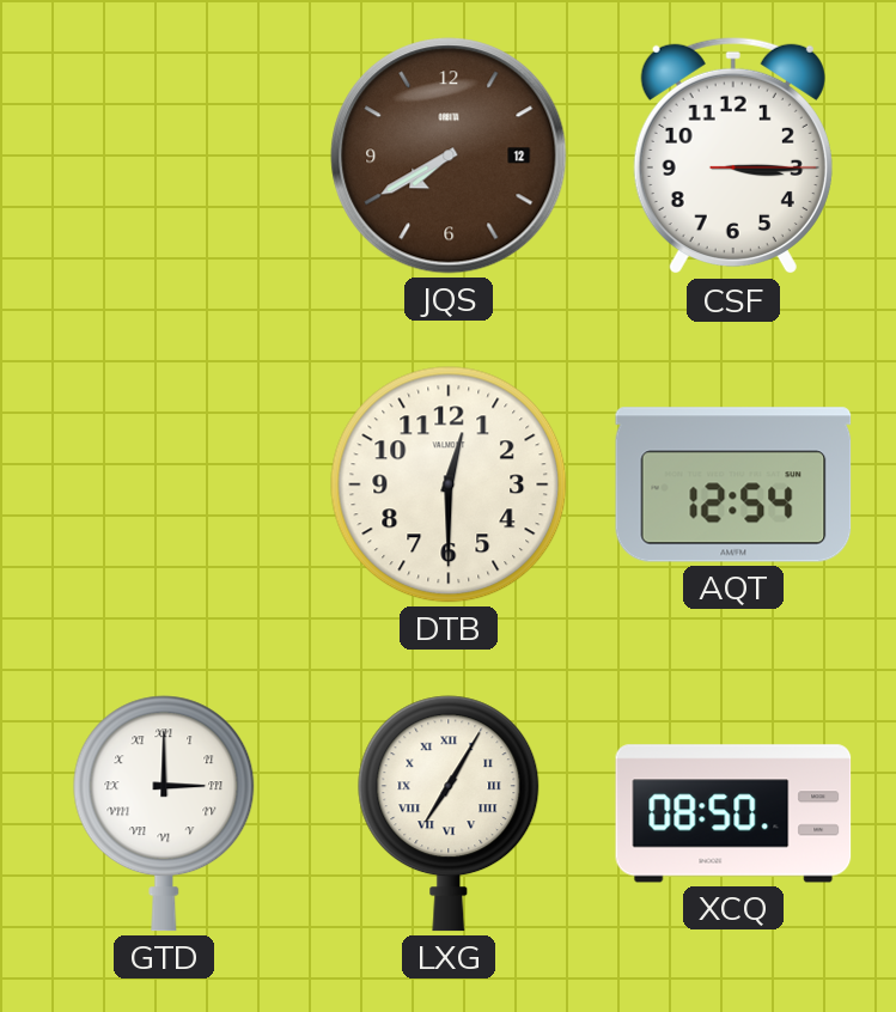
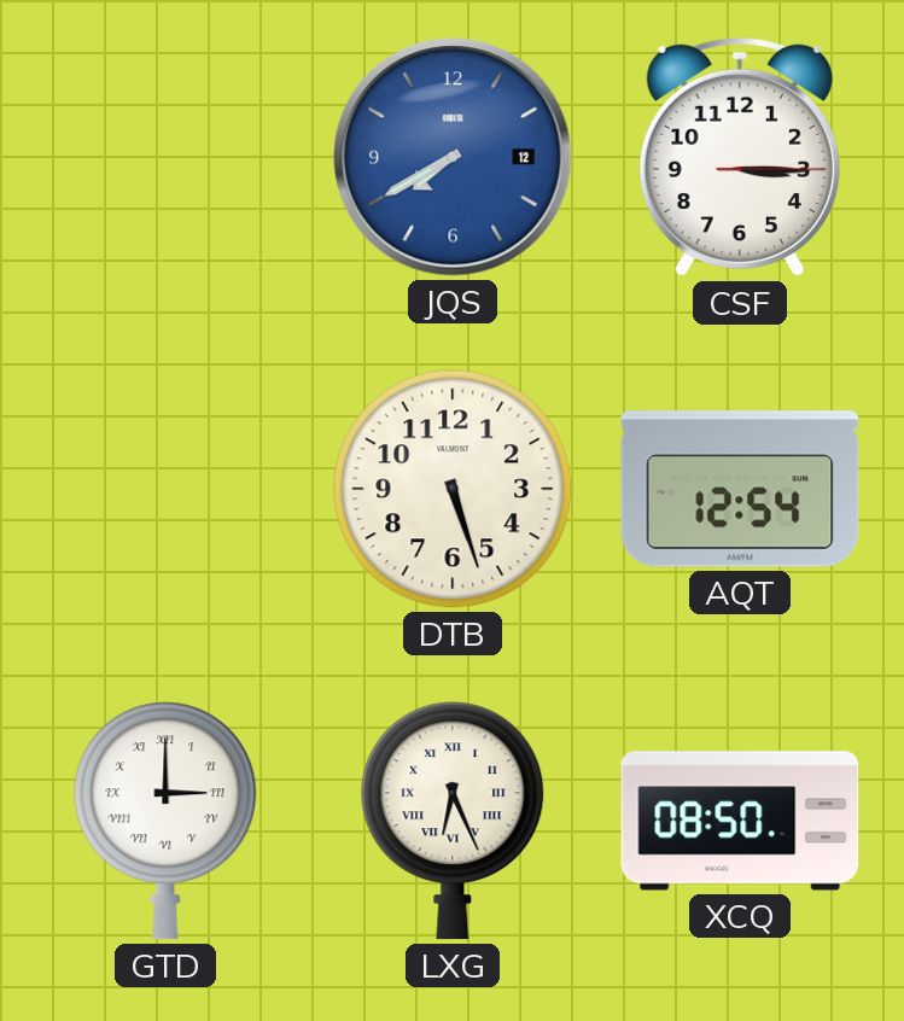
JQS dial: brown -> blue (453, 157)
DTB: 12:30 -> 5:27 (453, 489)
LXG: 7:05 -> 6:26 (453, 821)
